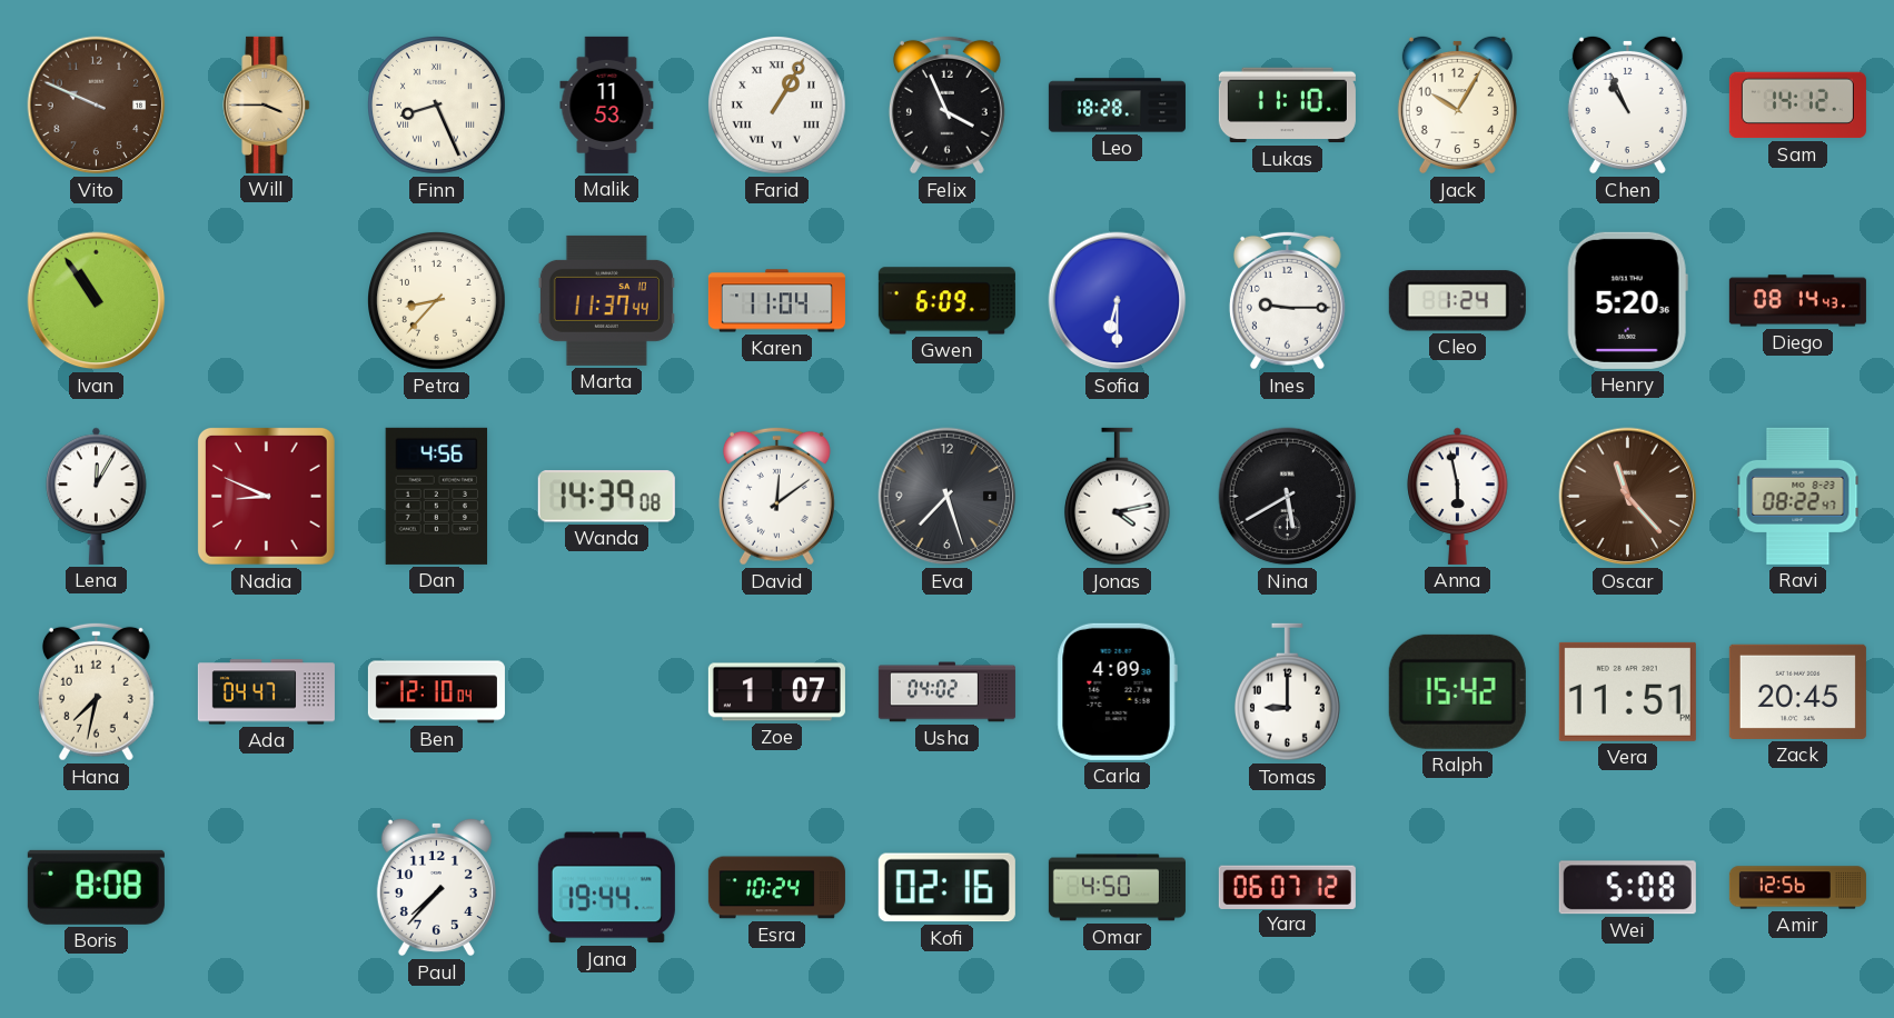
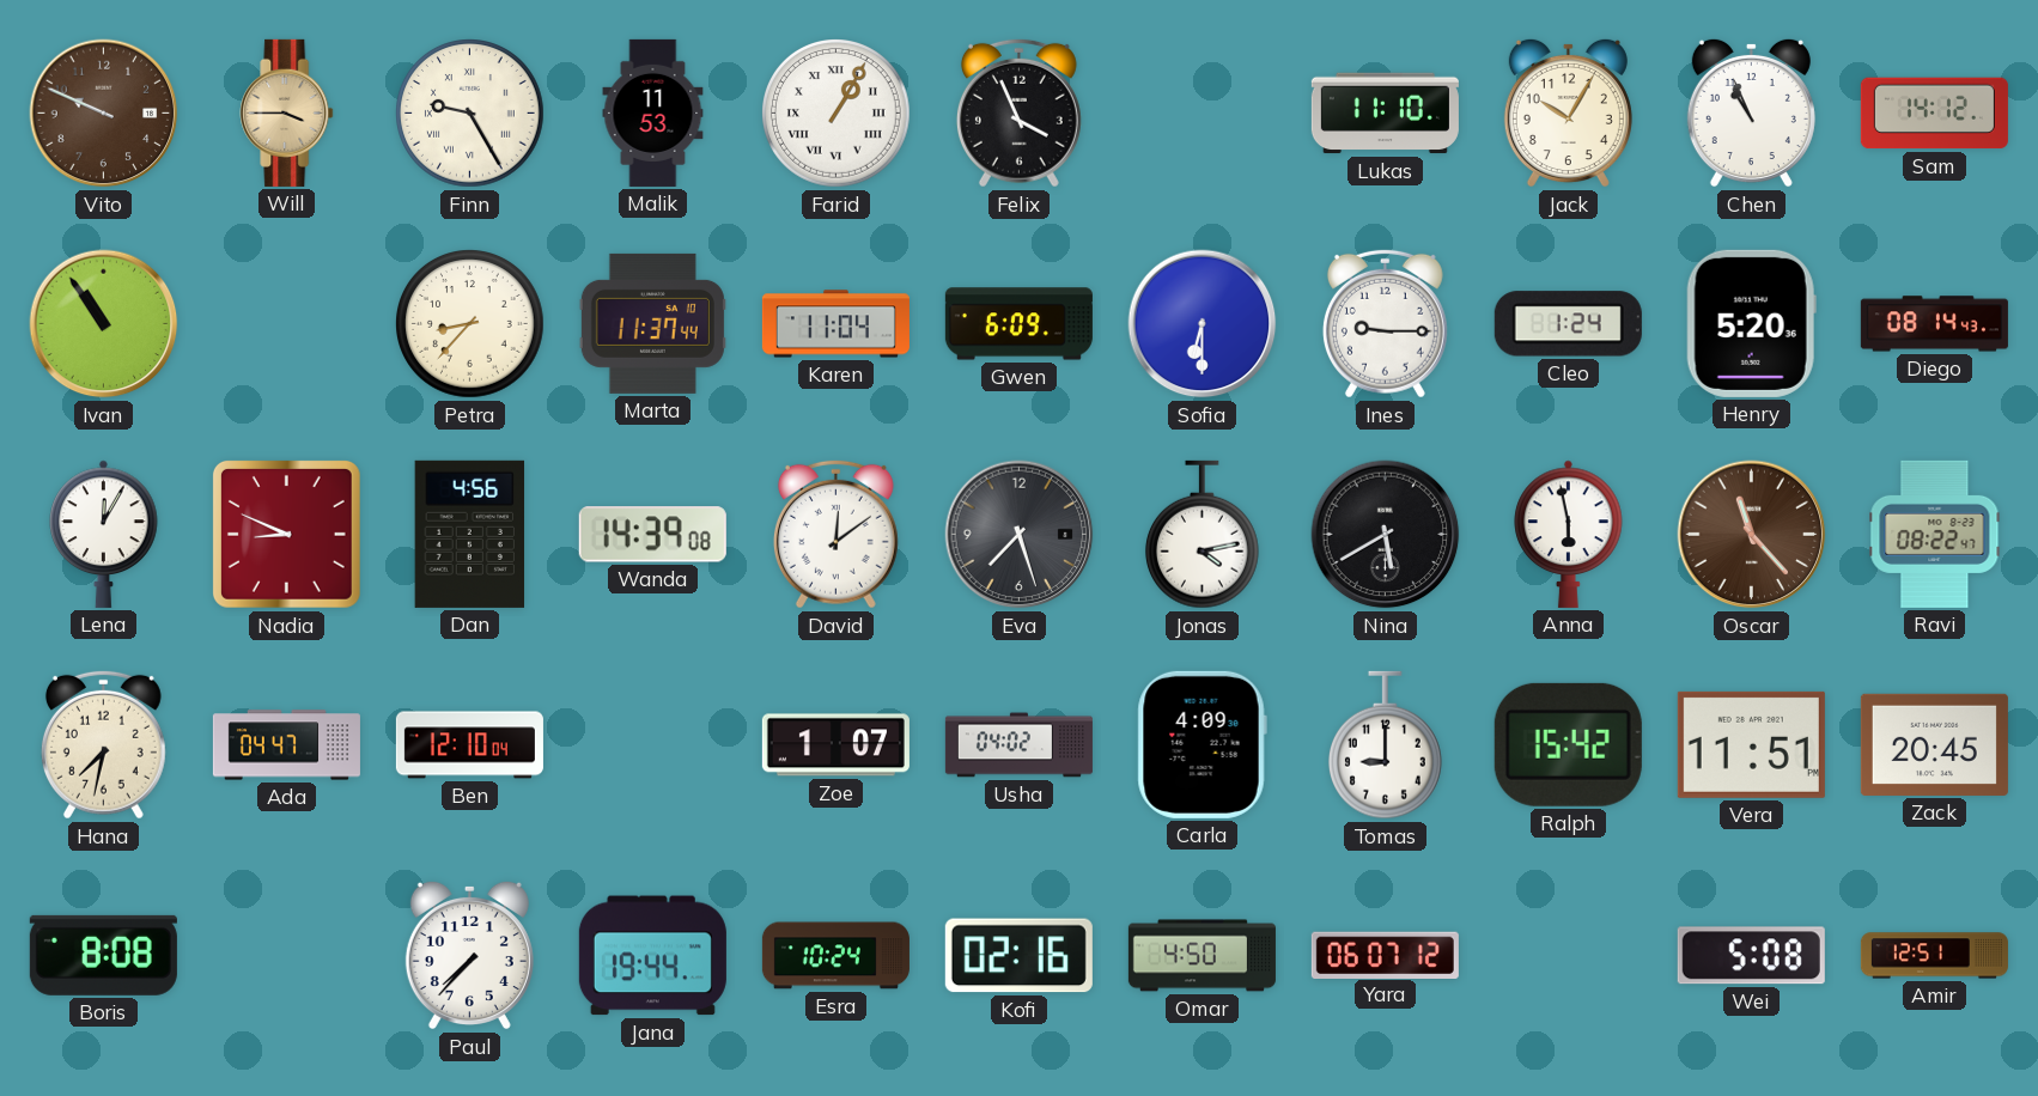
Finn: 8:26 -> 9:25 (470, 114)
Leo: 18:28 -> none (1117, 106)
Amir: 12:56 -> 12:51 (1934, 956)
